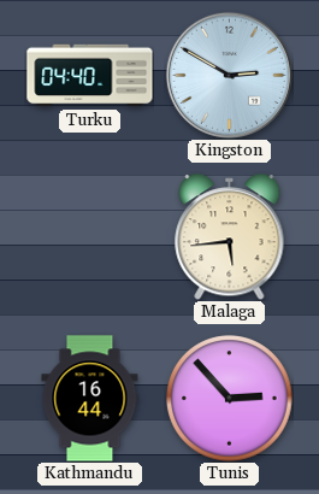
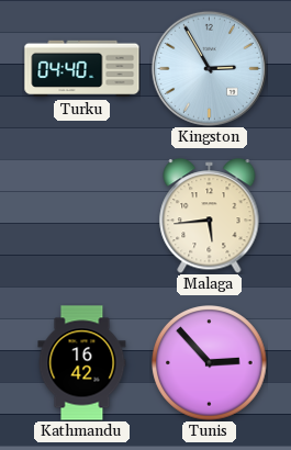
Kingston: 2:50 -> 2:55 (209, 68)
Kathmandu: 16:44 -> 16:42 (82, 363)
